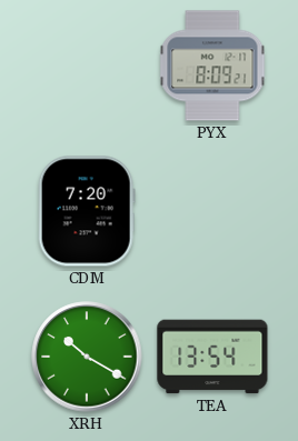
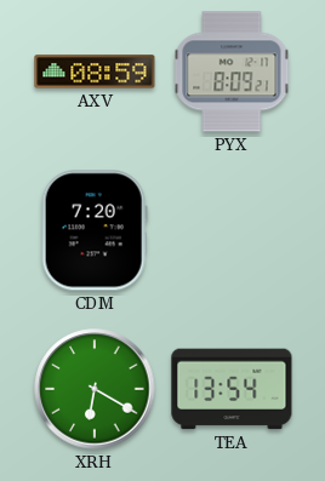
AXV: none -> 08:59 (95, 71)
XRH: 10:20 -> 6:20 (95, 389)
